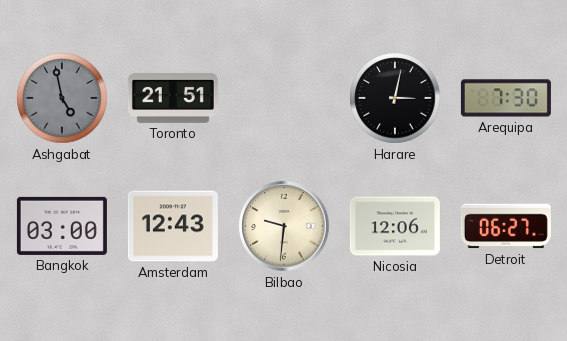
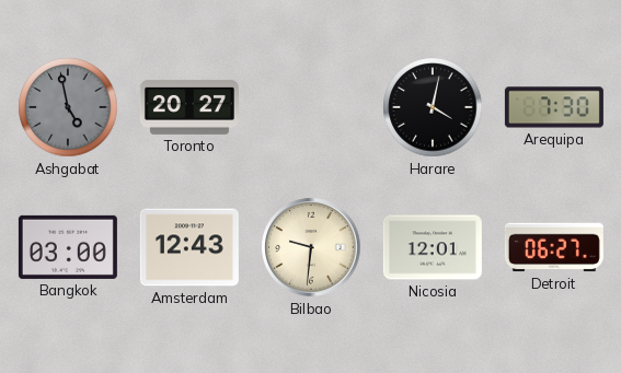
Toronto: 21:51 -> 20:27 (189, 107)
Harare: 3:02 -> 4:02 (433, 107)
Nicosia: 12:06 -> 12:01 (433, 247)
